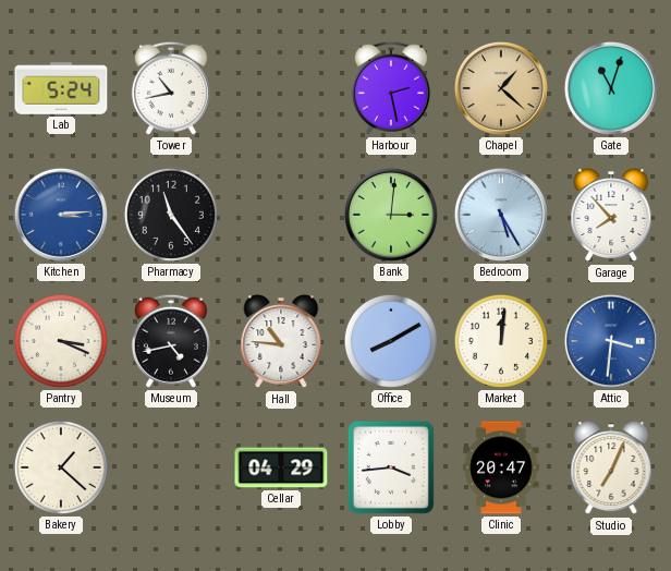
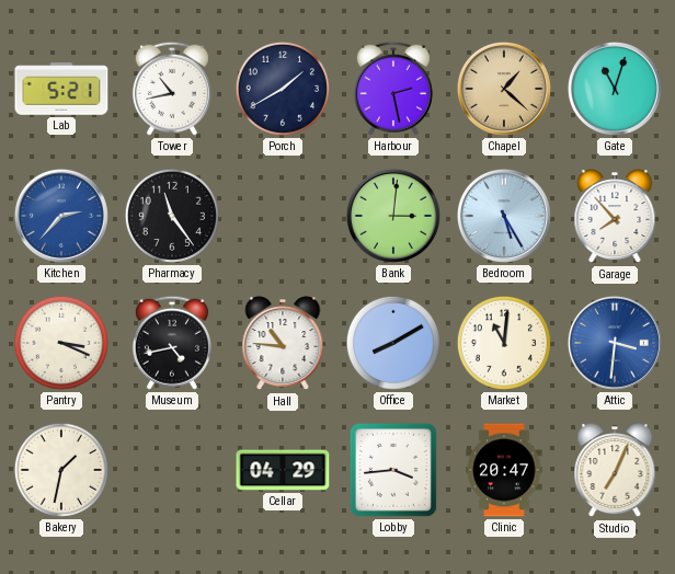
Lab: 5:24 -> 5:21 (61, 89)
Porch: none -> 1:40 (283, 89)
Kitchen: 3:14 -> 2:37 (61, 216)
Market: 12:01 -> 11:01 (504, 343)
Bakery: 1:22 -> 1:32 (61, 470)
